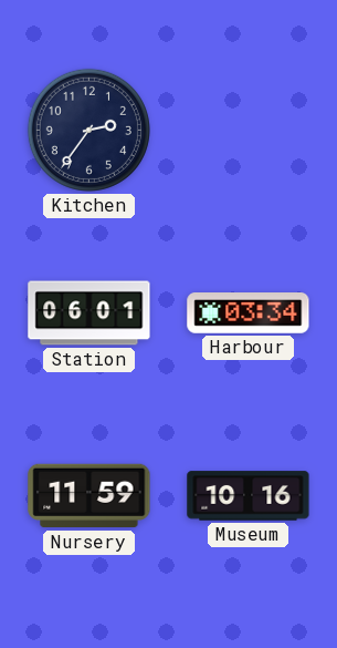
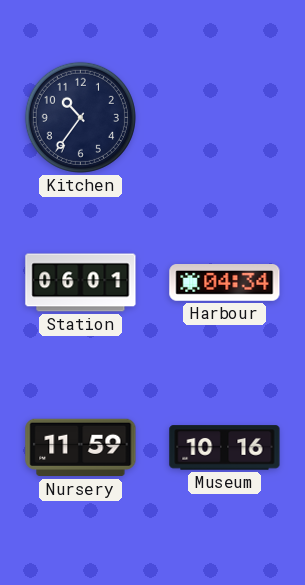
Kitchen: 2:36 -> 10:36 (80, 117)
Harbour: 03:34 -> 04:34 (225, 283)
